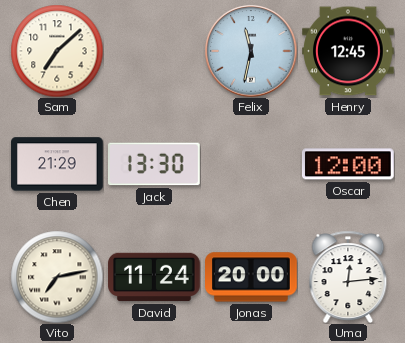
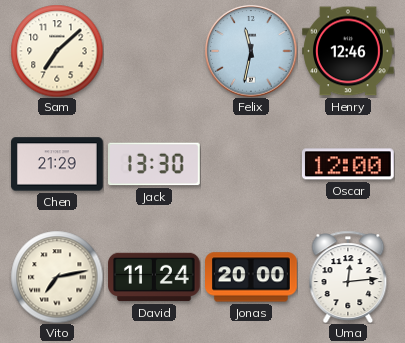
Henry: 12:45 -> 12:46 (348, 51)
